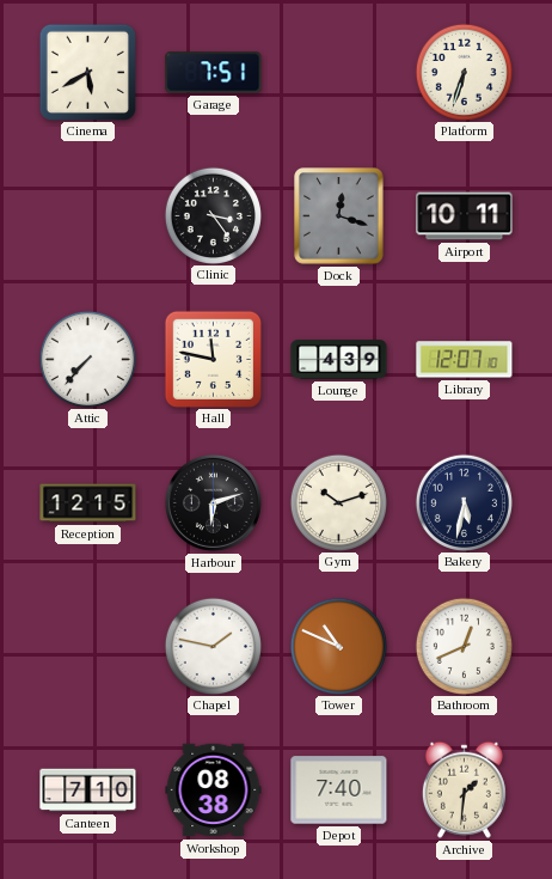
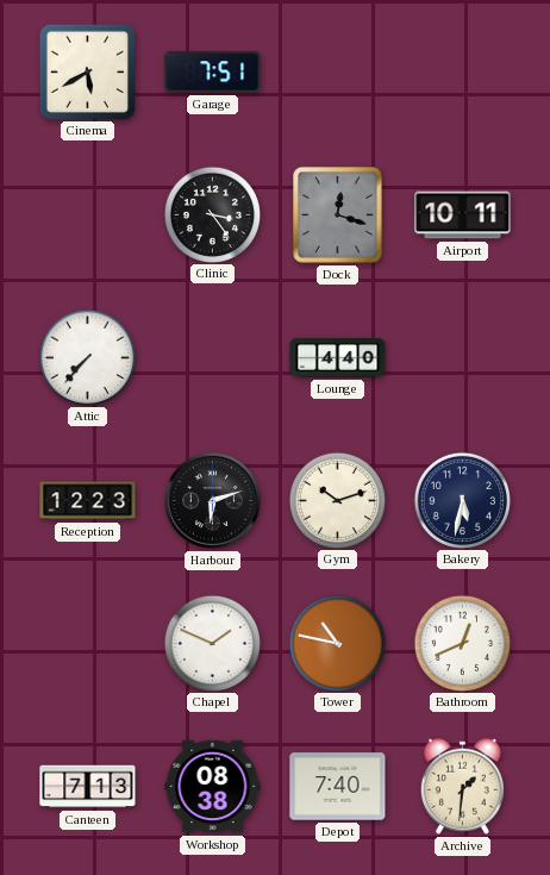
Platform: 6:33 -> none (464, 72)
Hall: 11:47 -> none (213, 359)
Lounge: 4:39 -> 4:40 (338, 358)
Library: 12:07 -> none (465, 360)
Reception: 12:15 -> 12:23 (88, 501)
Chapel: 1:47 -> 1:49 (212, 643)
Tower: 10:49 -> 10:47 (337, 643)
Canteen: 7:10 -> 7:13 (88, 787)
